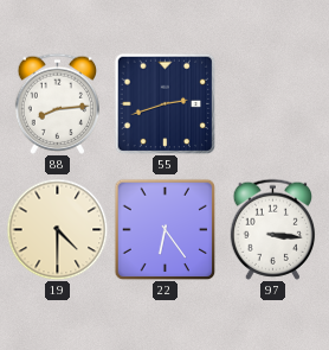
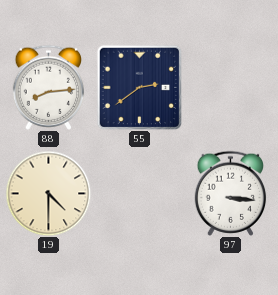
55: 2:42 -> 2:39 (139, 87)
22: 6:24 -> none (164, 229)
